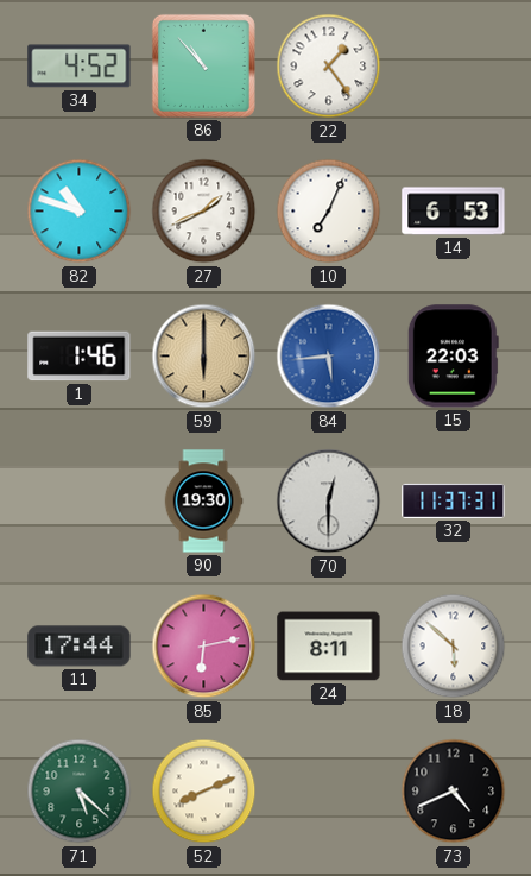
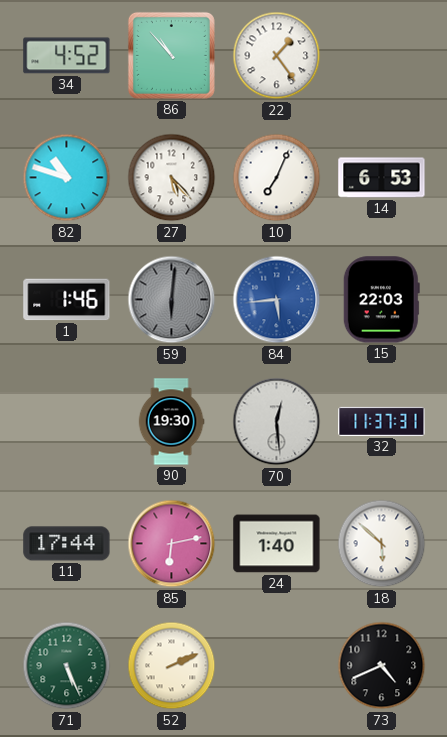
27: 1:41 -> 5:23 (172, 178)
59: 6:00 -> 6:01 (172, 300)
59 dial: champagne -> grey (172, 300)
70: 12:30 -> 12:29 (277, 422)
24: 8:11 -> 1:40 (277, 544)
71: 5:22 -> 5:26 (67, 666)
52: 8:11 -> 2:11 (172, 666)
